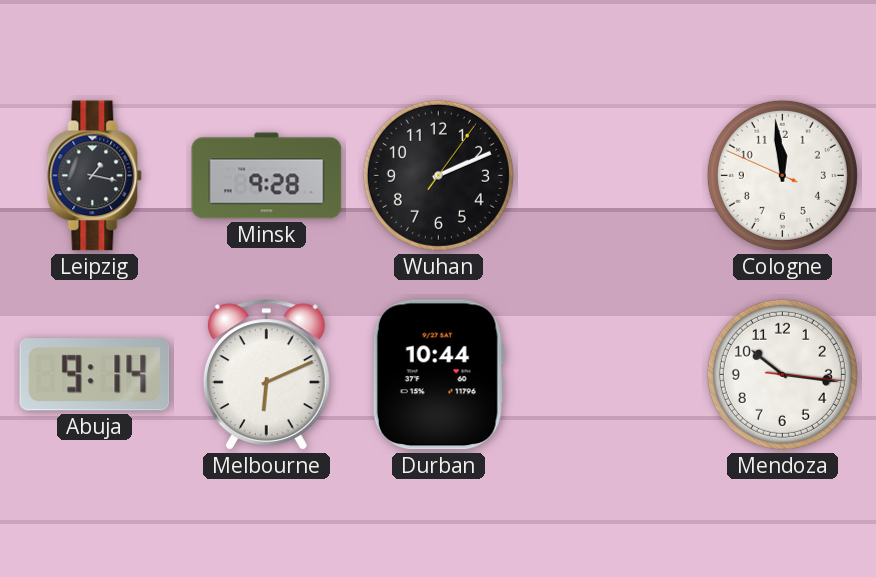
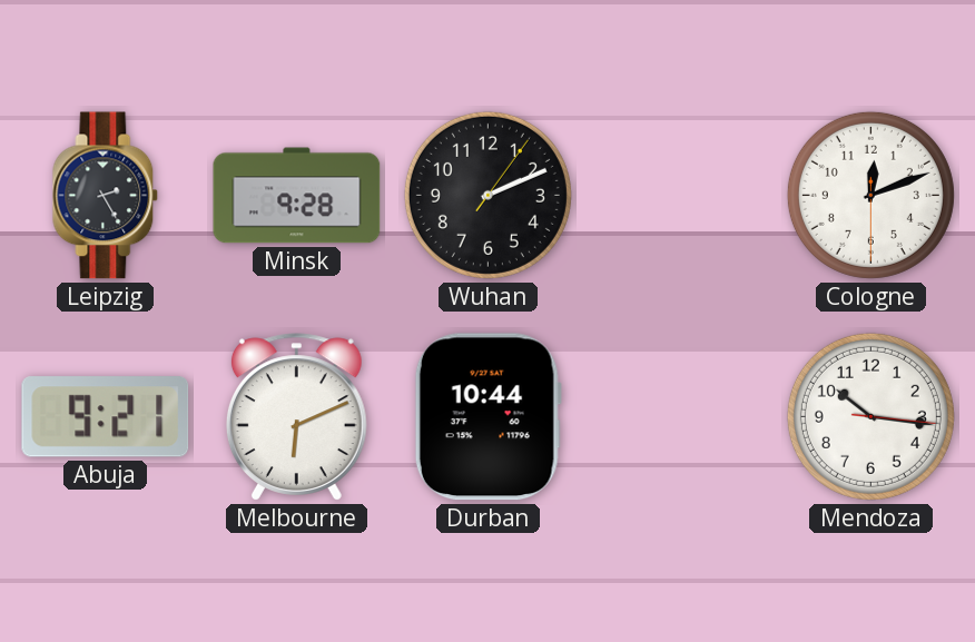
Leipzig: 1:17 -> 2:25 (106, 196)
Cologne: 11:58 -> 12:11 (870, 195)
Abuja: 9:14 -> 9:21 (106, 417)
